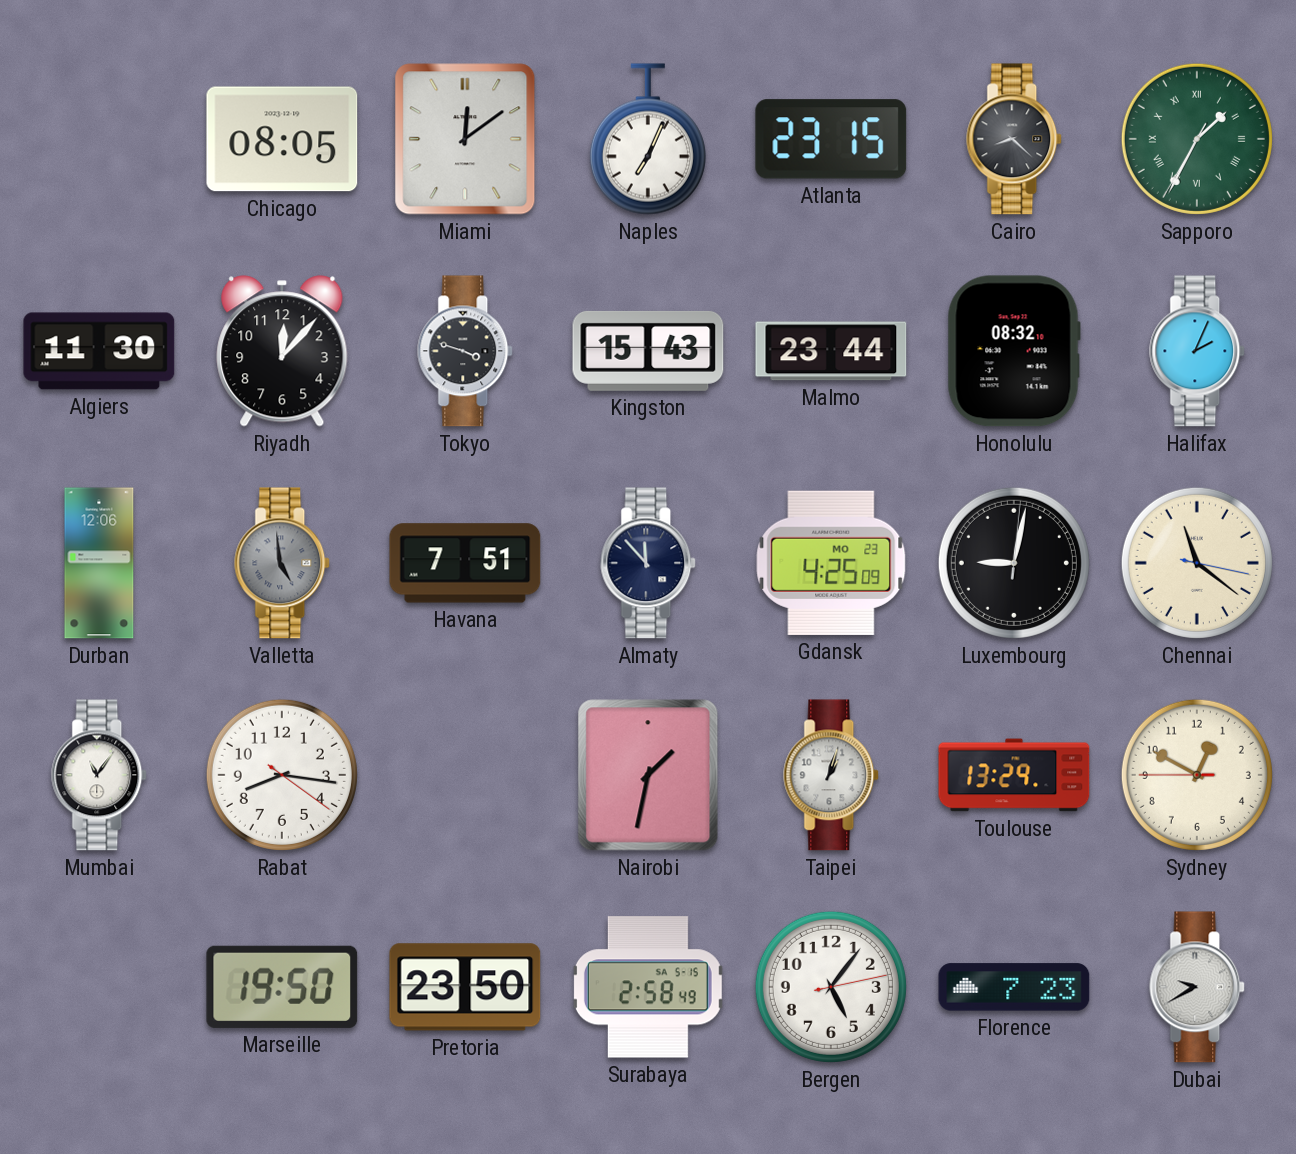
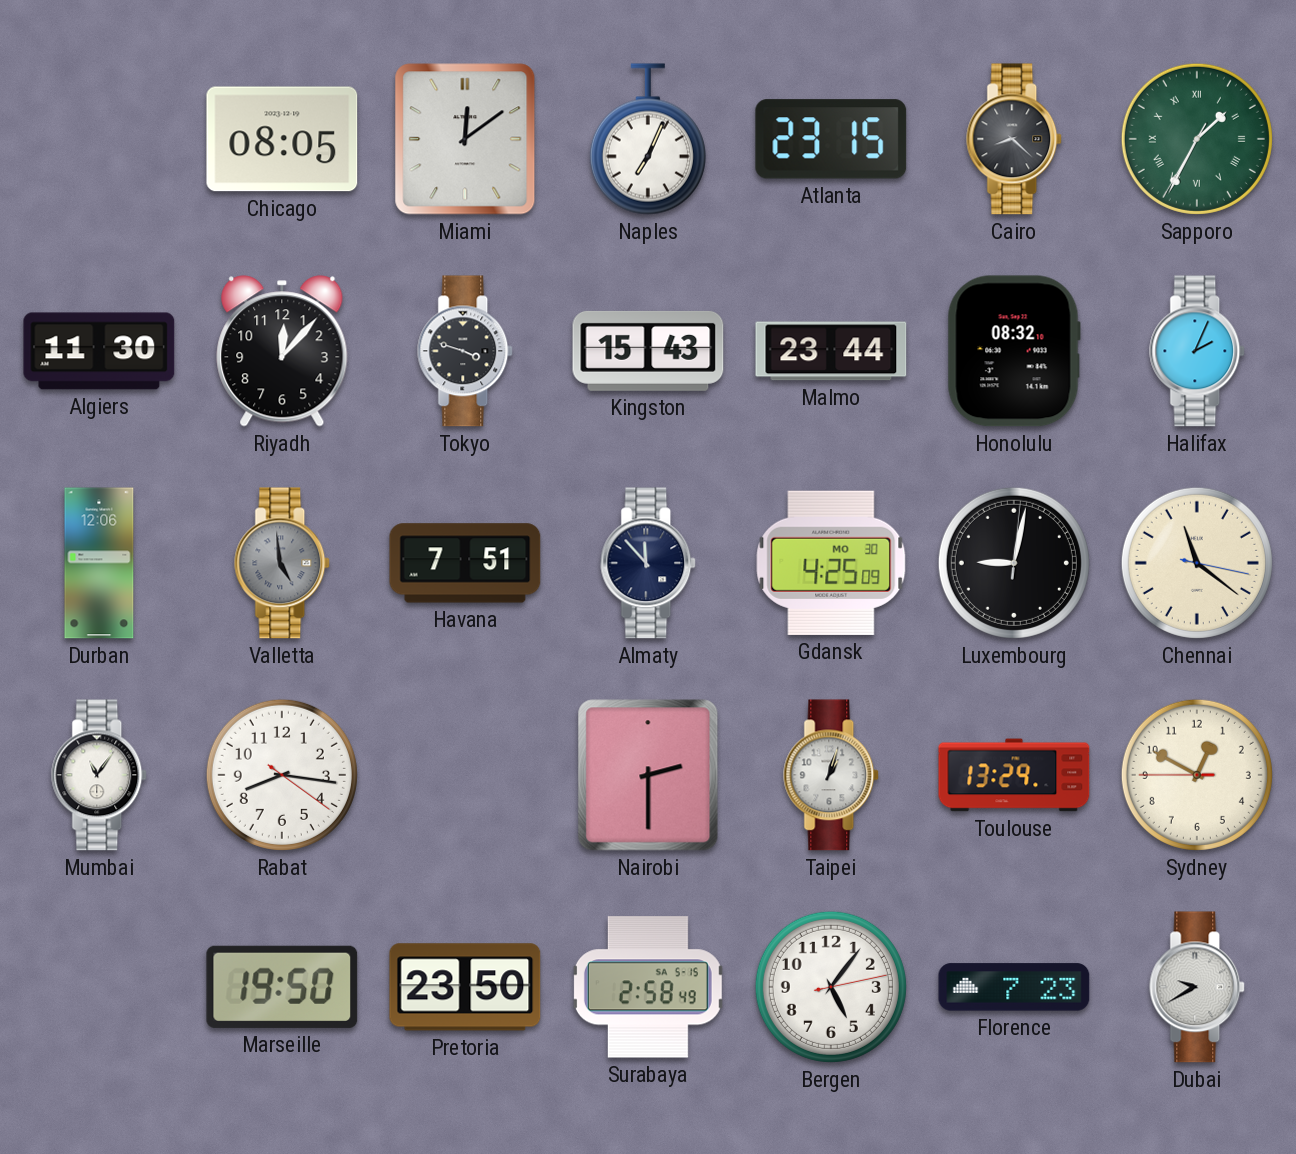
Gdansk date: MO 23 -> MO 30 (831, 563)
Nairobi: 1:32 -> 2:30 (648, 775)
